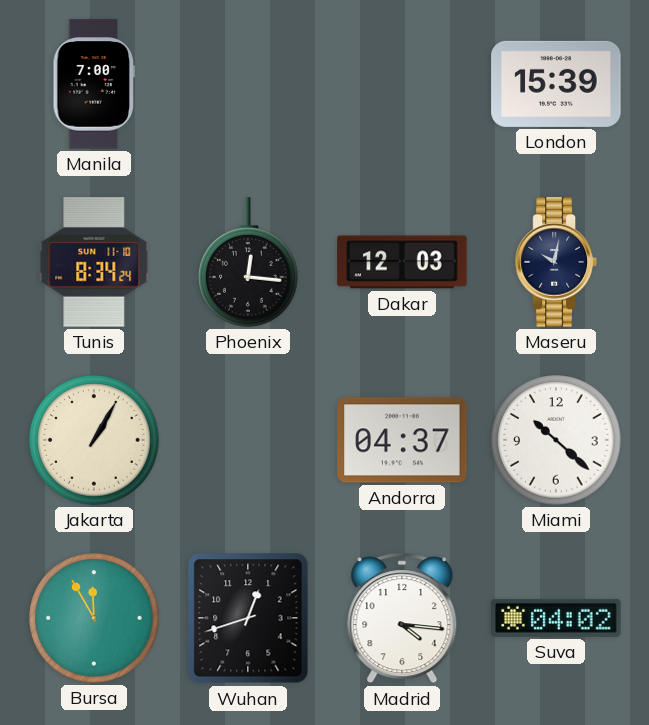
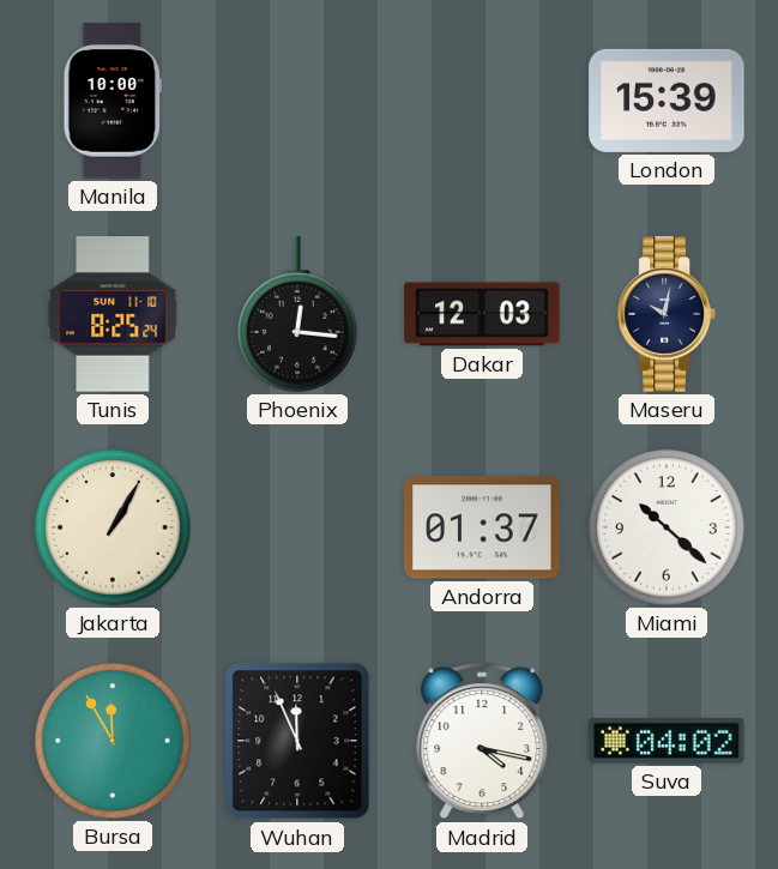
Manila: 7:00 -> 10:00 (111, 101)
Tunis: 8:34 -> 8:25 (113, 314)
Andorra: 04:37 -> 01:37 (482, 527)
Wuhan: 12:42 -> 11:56 (297, 741)
Madrid: 4:16 -> 4:17 (482, 741)
